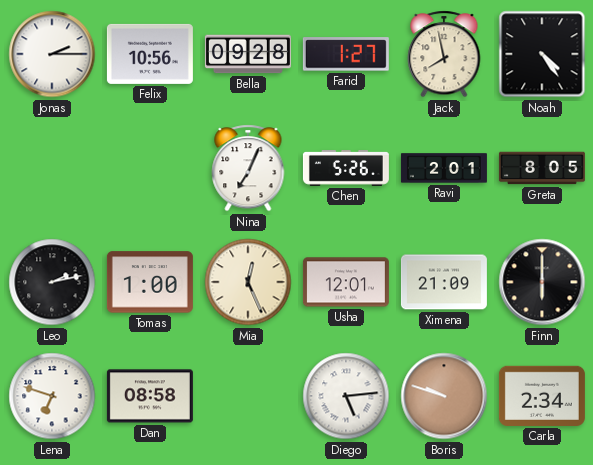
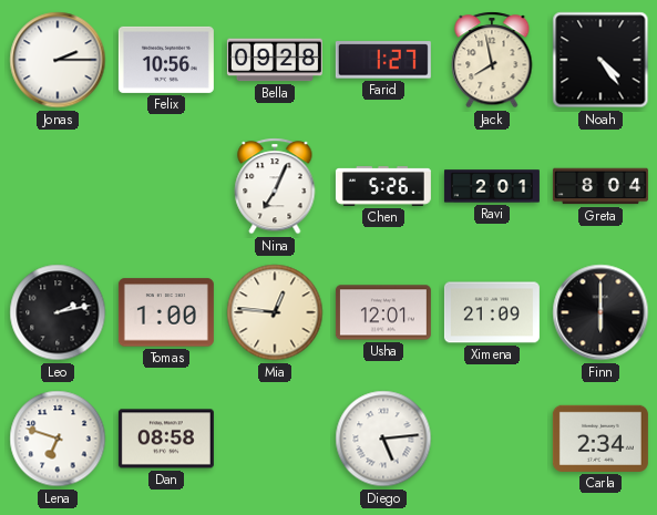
Greta: 8:05 -> 8:04 (600, 186)
Mia: 12:26 -> 12:46 (275, 312)
Boris: 9:48 -> none (444, 396)
